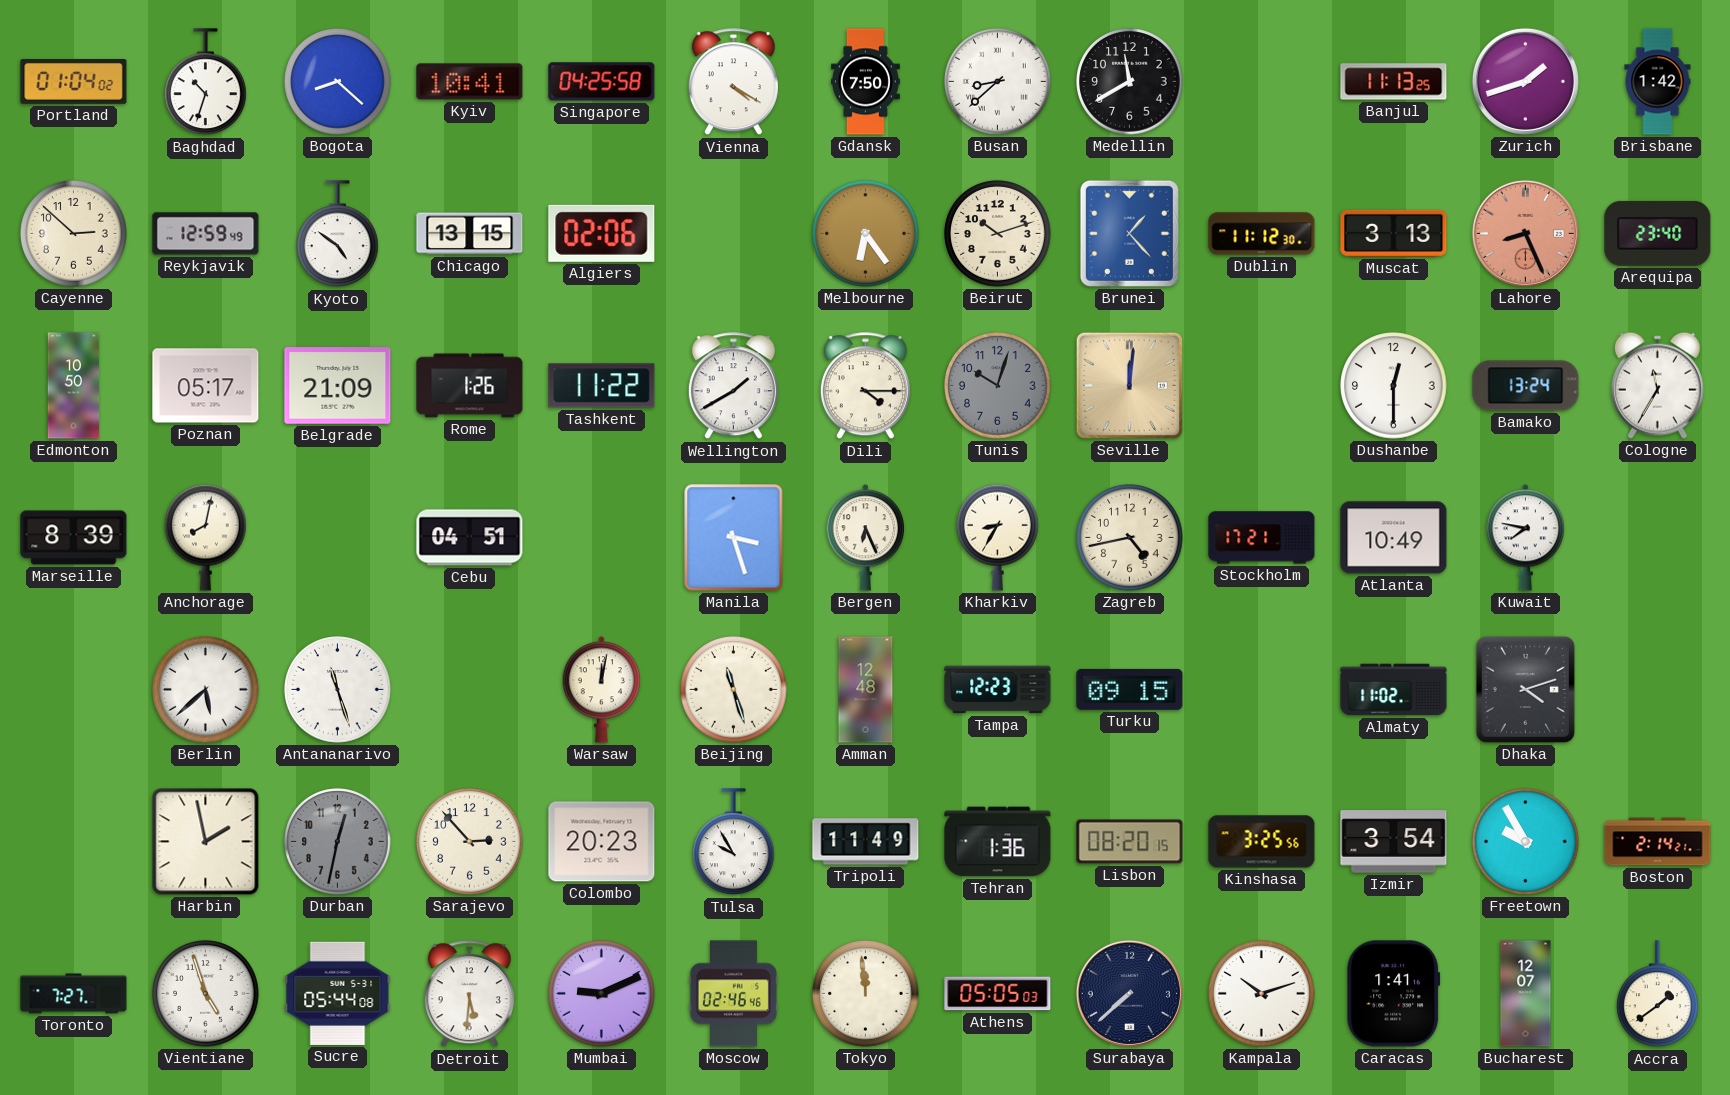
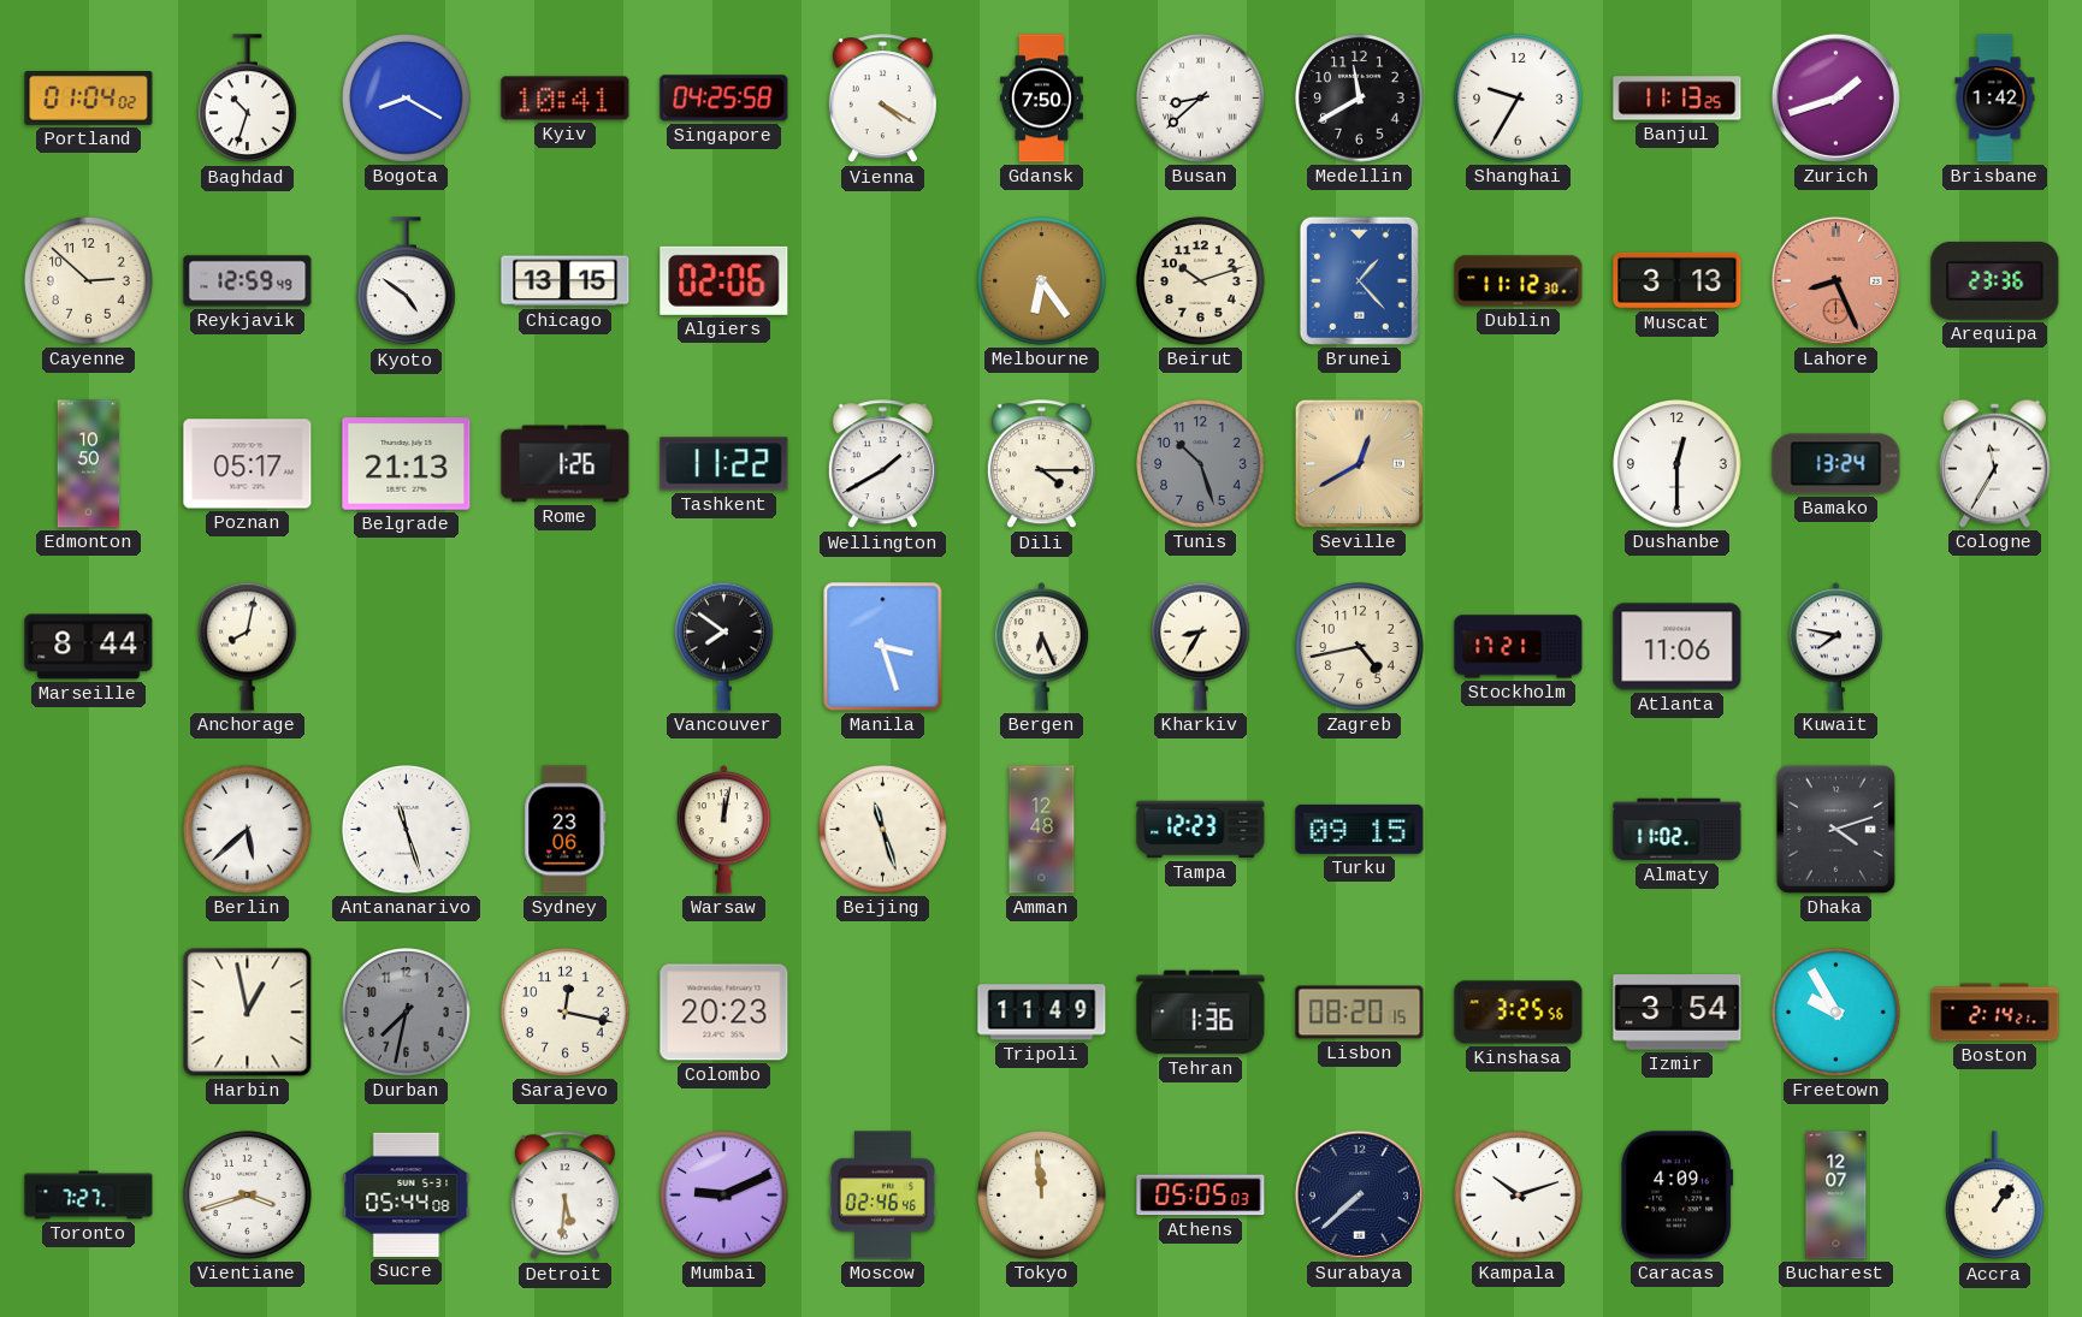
Bogota: 8:22 -> 8:20 (407, 99)
Shanghai: none -> 9:35 (1519, 99)
Arequipa: 23:40 -> 23:36 (1995, 280)
Belgrade: 21:09 -> 21:13 (407, 464)
Tunis: 10:03 -> 10:27 (1201, 464)
Seville: 12:01 -> 12:40 (1359, 463)
Marseille: 8:39 -> 8:44 (89, 647)
Cebu: 04:51 -> none (470, 538)
Vancouver: none -> 7:51 (724, 646)
Atlanta: 10:49 -> 11:06 (1678, 647)
Sydney: none -> 23:06 (566, 830)
Harbin: 1:58 -> 12:58 (248, 1013)
Durban: 12:32 -> 7:32 (407, 1013)
Sarajevo: 2:53 -> 12:17 (566, 1013)
Tulsa: 9:55 -> none (734, 842)
Vientiane: 4:57 -> 3:42 (248, 1196)
Caracas: 1:41 -> 4:09 (1678, 1196)
Accra: 1:39 -> 1:06 (1995, 1196)
